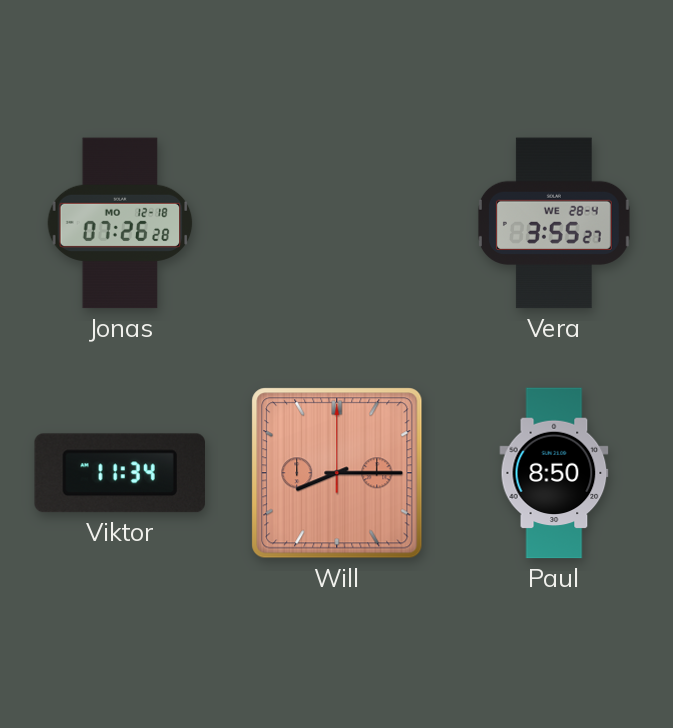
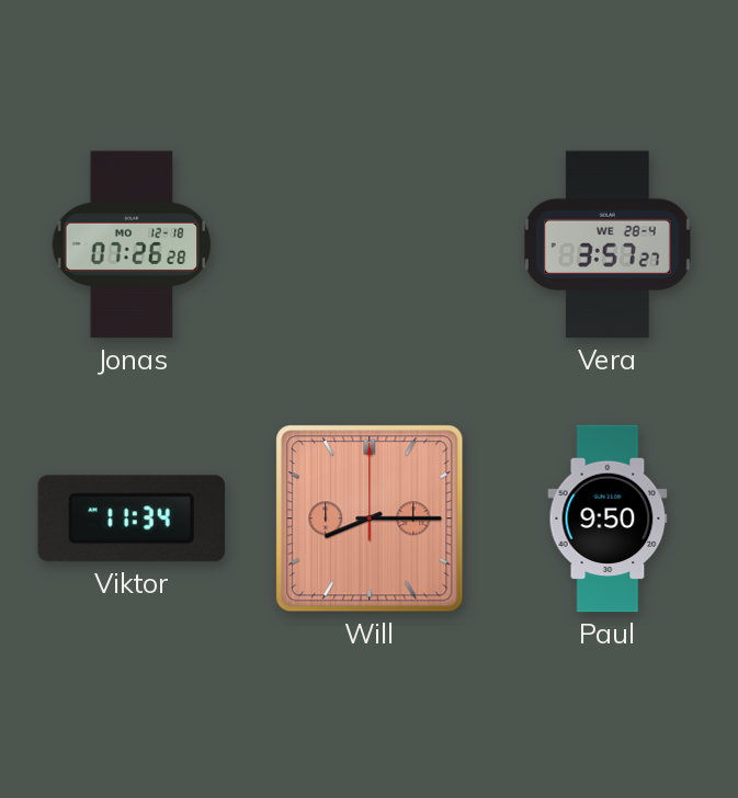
Vera: 3:55 -> 3:57 (608, 244)
Paul: 8:50 -> 9:50 (608, 518)
